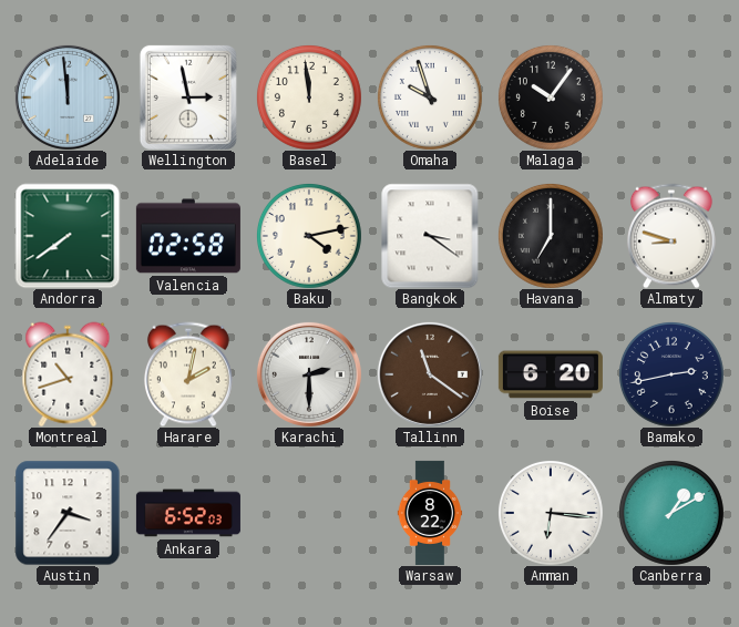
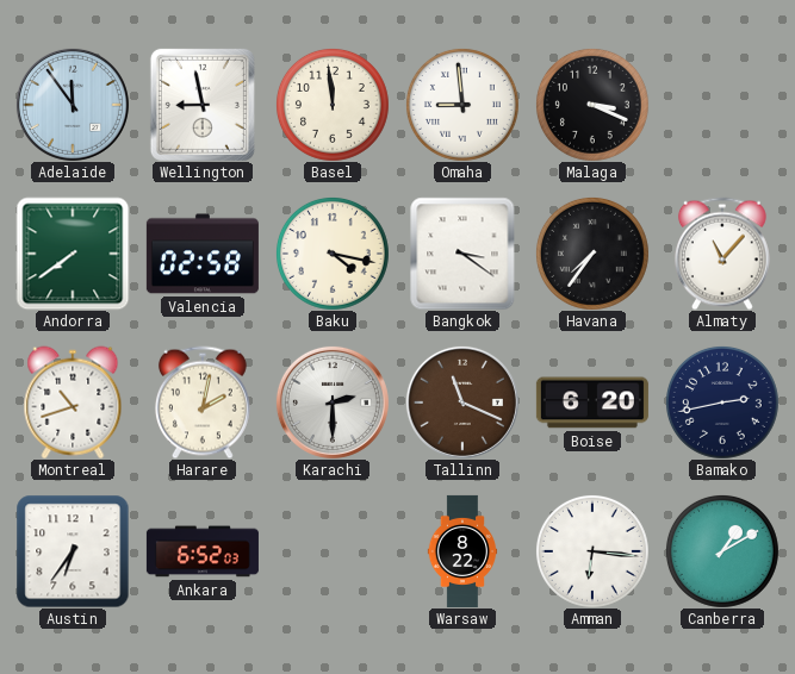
Adelaide: 11:59 -> 11:54 (73, 105)
Wellington: 2:58 -> 8:58 (203, 105)
Omaha: 9:57 -> 8:59 (462, 105)
Malaga: 10:06 -> 3:19 (592, 105)
Baku: 4:13 -> 4:17 (333, 254)
Havana: 7:00 -> 7:36 (592, 254)
Almaty: 8:48 -> 11:07 (722, 254)
Tallinn: 11:21 -> 11:19 (462, 402)
Austin: 3:36 -> 6:36 (73, 551)
